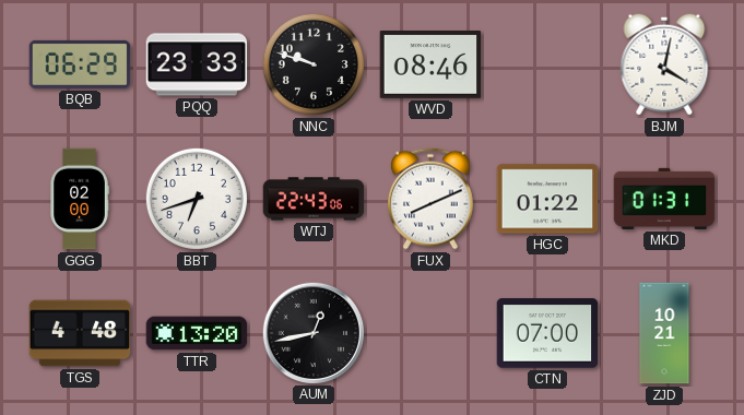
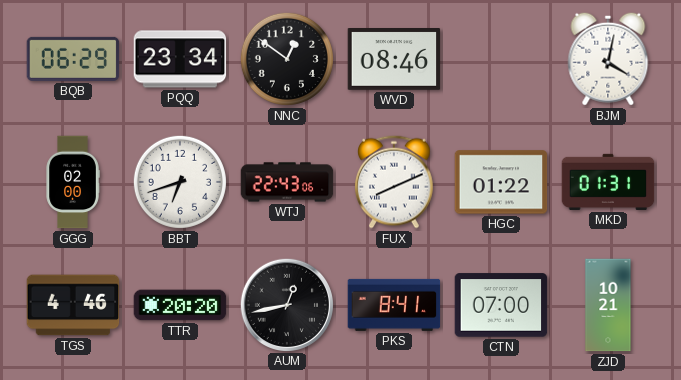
PQQ: 23:33 -> 23:34 (180, 59)
NNC: 9:48 -> 12:51 (287, 59)
TGS: 4:48 -> 4:46 (73, 305)
TTR: 13:20 -> 20:20 (180, 305)
PKS: none -> 8:41 (394, 305)
